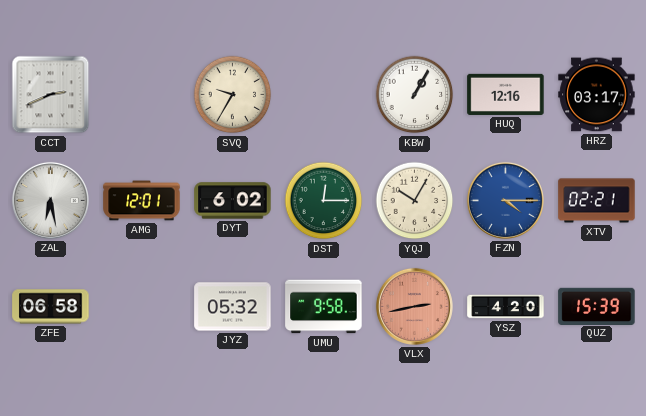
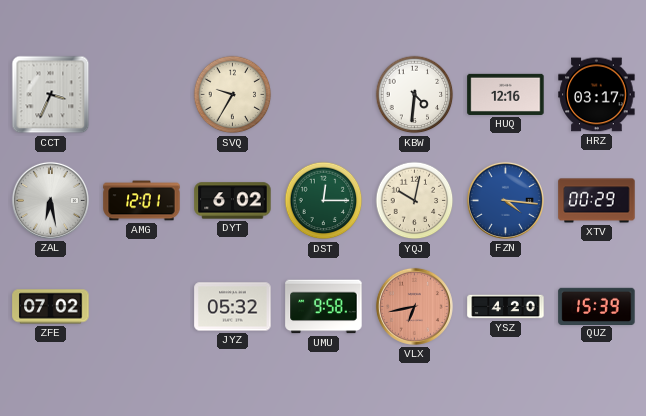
CCT: 2:41 -> 3:34 (51, 95)
KBW: 1:05 -> 4:31 (415, 95)
YQJ: 10:05 -> 10:02 (415, 201)
FZN: 4:15 -> 4:16 (505, 200)
XTV: 02:21 -> 00:29 (597, 201)
ZFE: 06:58 -> 07:02 (51, 307)
VLX: 2:43 -> 6:43 (414, 306)
